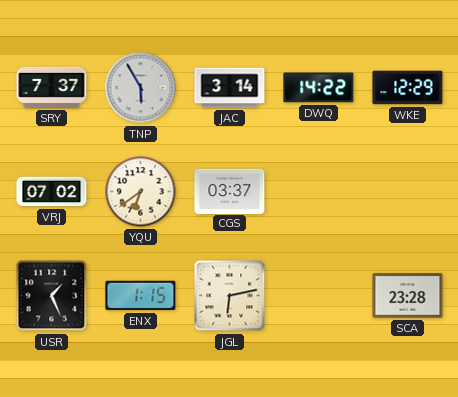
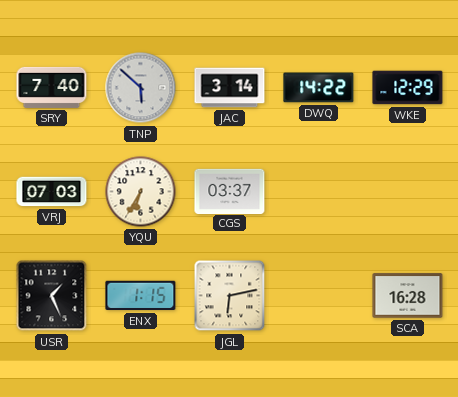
SRY: 7:37 -> 7:40 (52, 87)
TNP: 5:55 -> 5:52 (141, 88)
VRJ: 07:02 -> 07:03 (52, 192)
YQU: 6:39 -> 6:35 (141, 192)
SCA: 23:28 -> 16:28 (408, 296)
